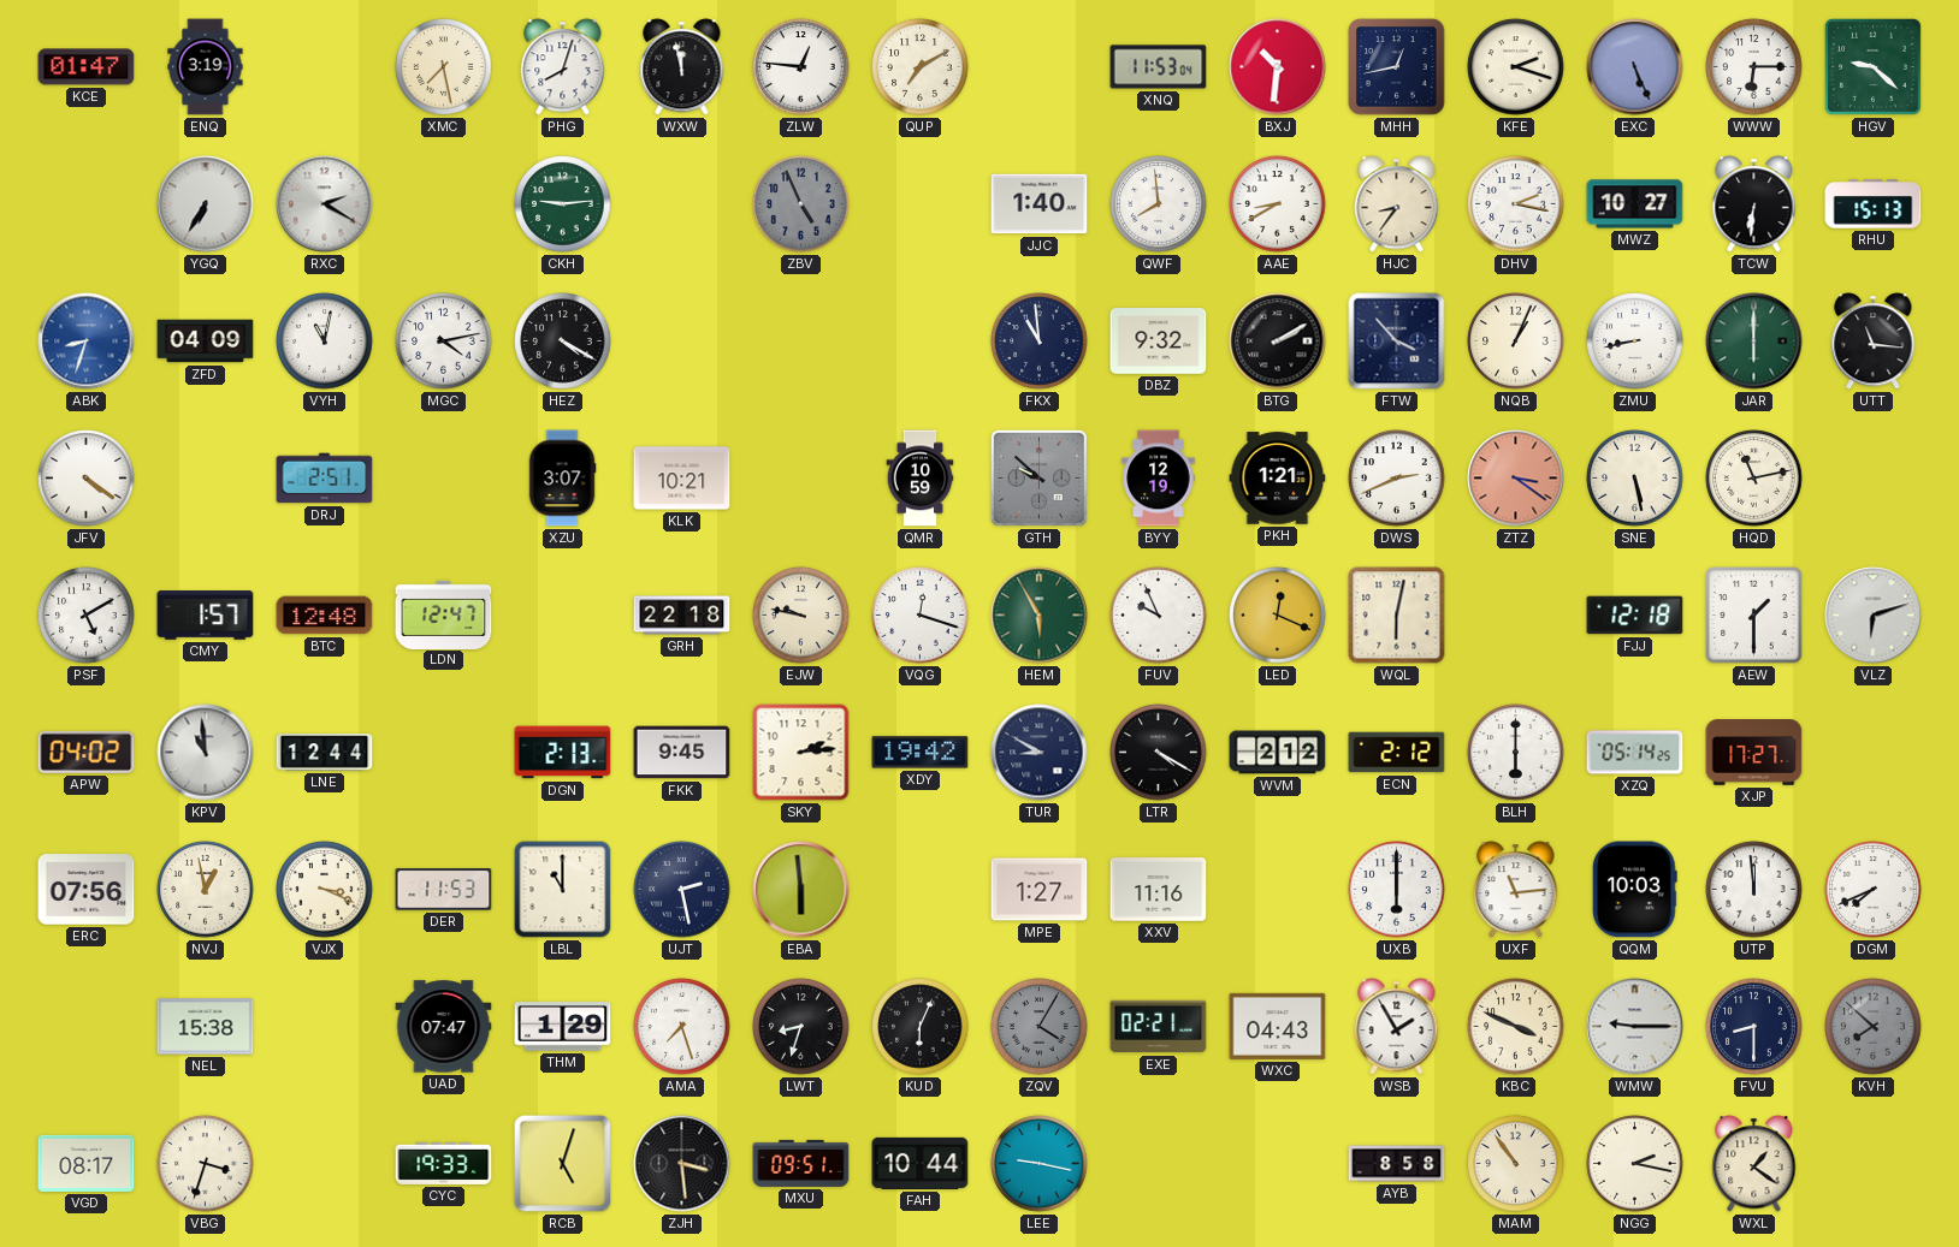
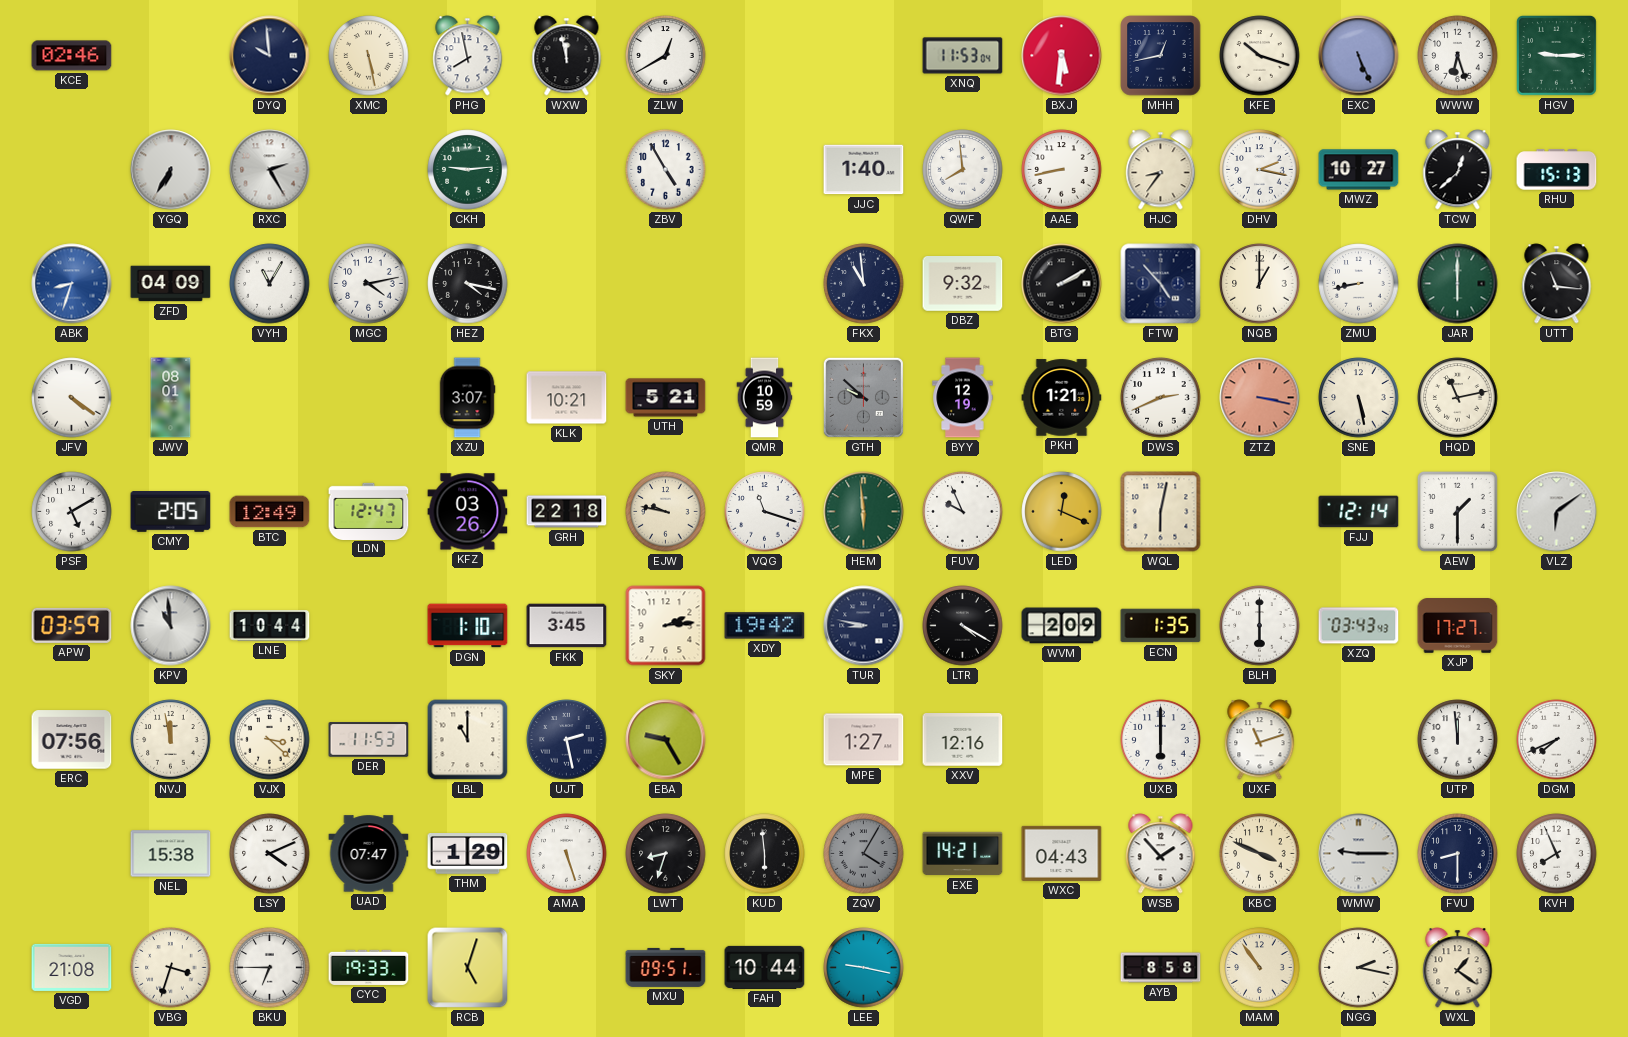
KCE: 01:47 -> 02:46 (72, 56)
ENQ: 3:19 -> none (206, 67)
DYQ: none -> 9:59 (270, 56)
XMC: 7:28 -> 5:28 (369, 56)
PHG: 8:03 -> 7:58 (468, 56)
ZLW: 12:46 -> 12:40 (666, 56)
QUP: 7:10 -> none (921, 67)
BXJ: 10:31 -> 5:31 (1062, 56)
KFE: 2:18 -> 10:18 (1260, 56)
WWW: 6:15 -> 6:27 (1458, 56)
HGV: 9:22 -> 9:15 (1556, 55)
RXC: 2:20 -> 2:25 (270, 170)
ZBV: 4:56 -> 4:55 (666, 170)
ZBV dial: grey -> white (666, 170)
AAE: 8:40 -> 8:43 (1062, 170)
TCW: 6:31 -> 12:38 (1458, 170)
VYH: 11:02 -> 11:05 (270, 284)
HEZ: 4:20 -> 4:17 (468, 284)
FTW: 3:53 -> 4:53 (1161, 284)
NQB: 1:04 -> 1:00 (1260, 284)
JWV: none -> 08:01 (171, 398)
DRJ: 2:51 -> none (325, 479)
UTH: none -> 5:21 (666, 398)
ZTZ: 3:21 -> 3:17 (1260, 398)
CMY: 1:57 -> 2:05 (171, 512)
BTC: 12:48 -> 12:49 (270, 512)
KFZ: none -> 03:26 (468, 512)
VQG: 12:18 -> 11:18 (765, 512)
HEM: 5:55 -> 5:59 (864, 512)
FJJ: 12:18 -> 12:14 (1359, 512)
VLZ: 6:12 -> 6:09 (1557, 512)
APW: 04:02 -> 03:59 (72, 625)
LNE: 12:44 -> 10:44 (270, 626)
DGN: 2:13 -> 1:10 (468, 626)
FKK: 9:45 -> 3:45 (567, 626)
TUR: 8:50 -> 8:47 (864, 626)
WVM: 2:12 -> 2:09 (1062, 626)
ECN: 2:12 -> 1:35 (1161, 626)
XZQ: 05:14 -> 03:43 (1359, 626)
NVJ: 12:58 -> 11:58 (171, 740)
VJX: 3:19 -> 3:22 (270, 740)
EBA: 5:59 -> 9:25 (666, 740)
XXV: 11:16 -> 12:16 (963, 740)
UXF: 11:14 -> 11:12 (1260, 740)
QQM: 10:03 -> none (1635, 890)
LSY: none -> 4:11 (270, 854)
AMA: 7:27 -> 5:27 (567, 854)
KUD: 6:04 -> 5:59 (765, 854)
EXE: 02:21 -> 14:21 (963, 854)
WSB: 1:55 -> 1:53 (1161, 854)
KVH: 7:52 -> 7:56 (1557, 854)
KVH dial: grey -> white (1557, 854)
VGD: 08:17 -> 21:08 (72, 967)
BKU: none -> 6:45 (270, 968)
ZJH: 3:29 -> none (682, 1164)
